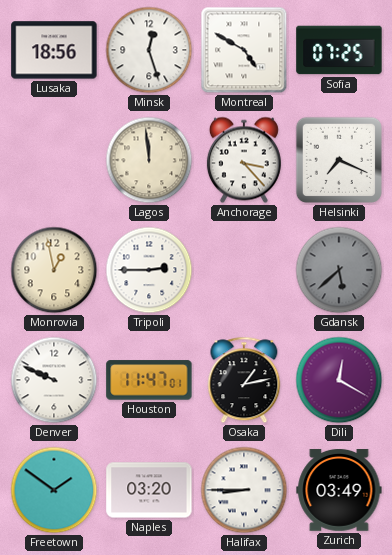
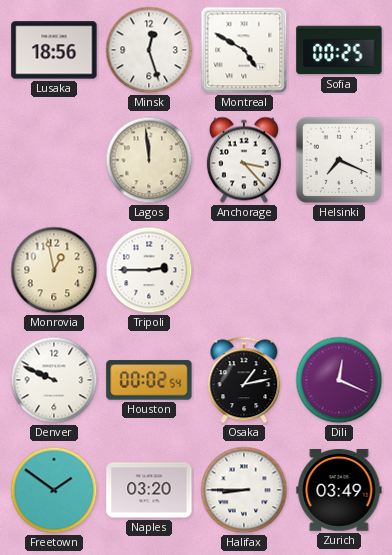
Sofia: 07:25 -> 00:25 (339, 50)
Gdansk: 5:38 -> none (339, 270)
Houston: 11:47 -> 00:02 (149, 380)
Dili: 12:20 -> 12:19 (339, 380)
